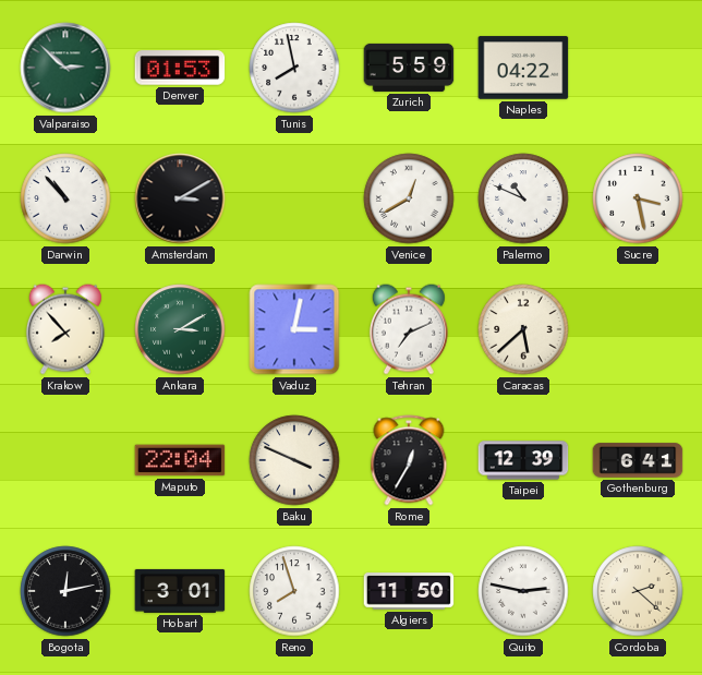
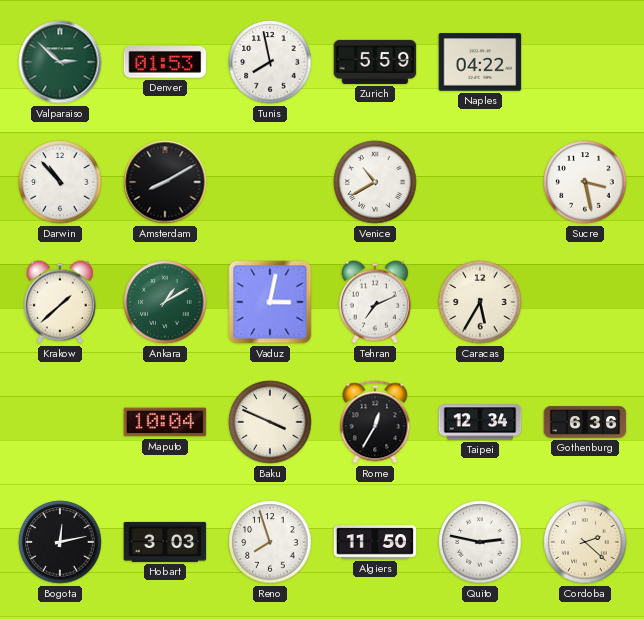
Amsterdam: 3:10 -> 8:10 (165, 182)
Venice: 12:40 -> 10:40 (375, 182)
Palermo: 10:49 -> none (523, 198)
Krakow: 7:53 -> 1:38 (60, 302)
Ankara: 3:10 -> 1:10 (165, 302)
Caracas: 5:38 -> 5:35 (480, 302)
Maputo: 22:04 -> 10:04 (165, 422)
Taipei: 12:39 -> 12:34 (480, 422)
Gothenburg: 6:41 -> 6:36 (585, 422)
Hobart: 3:01 -> 3:03 (165, 542)
